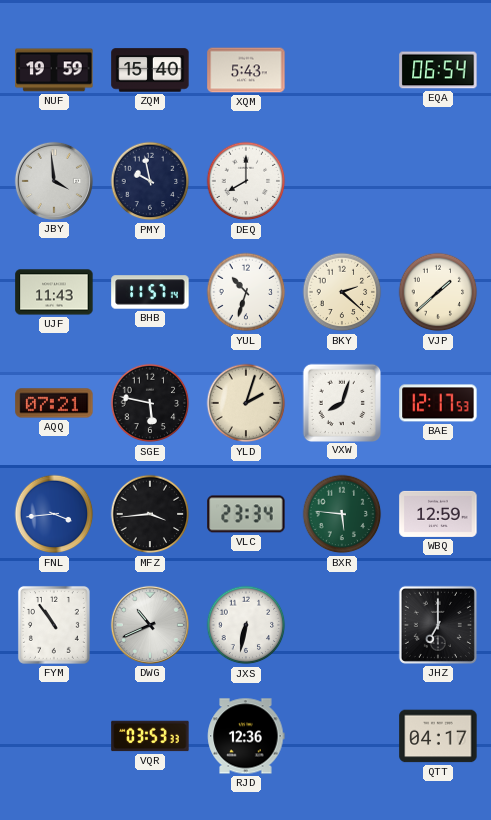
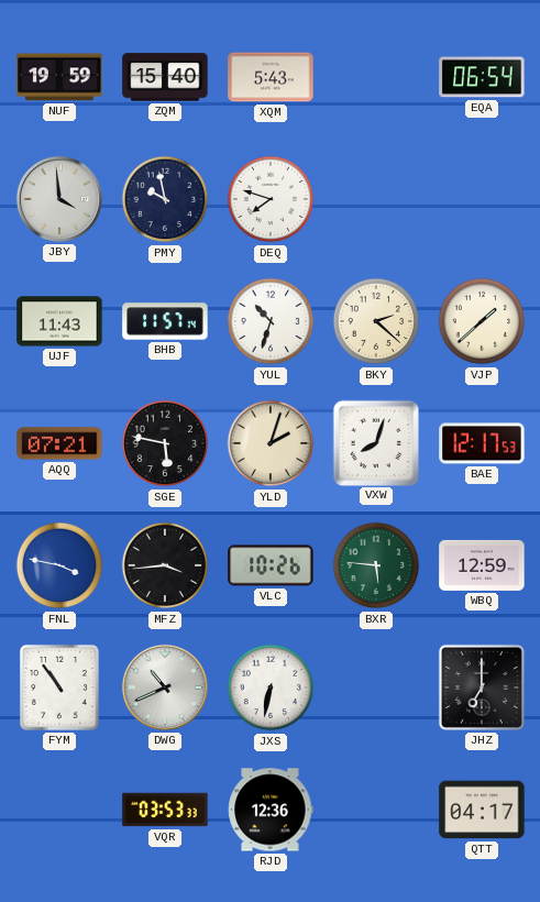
DEQ: 8:00 -> 7:48 (271, 199)
FNL: 3:44 -> 3:47 (59, 565)
VLC: 23:34 -> 10:26 (271, 565)
